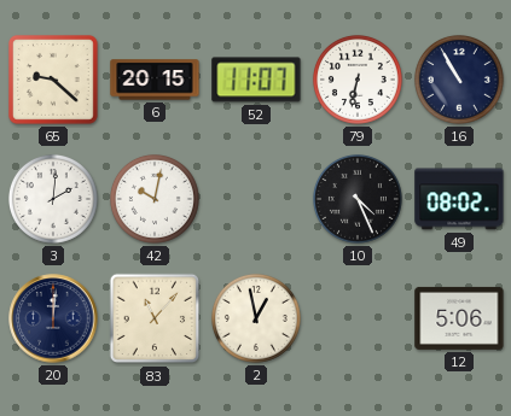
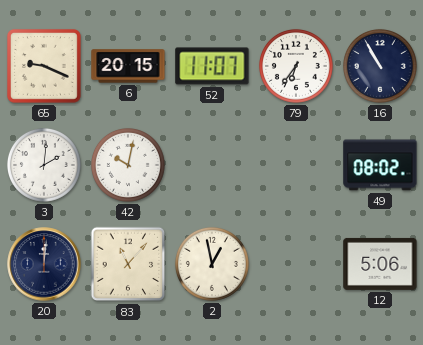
65: 9:22 -> 9:19 (44, 66)
79: 6:32 -> 6:36 (296, 66)
10: 4:26 -> none (358, 199)
